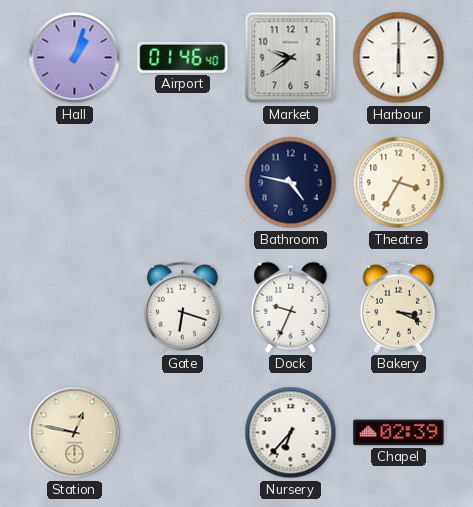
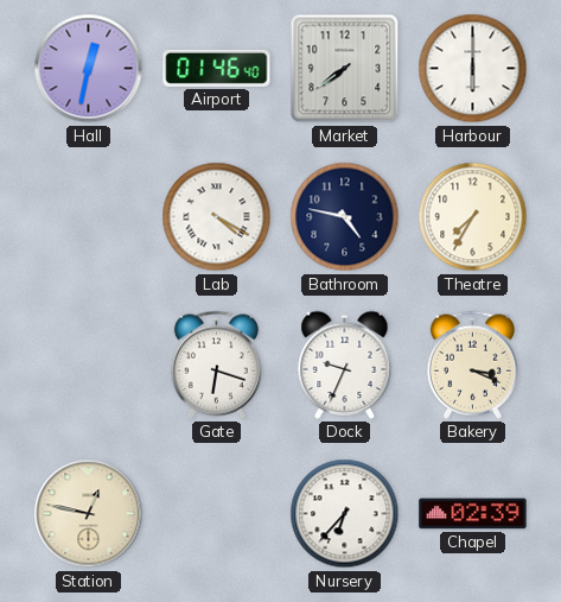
Hall: 1:03 -> 12:32 (89, 69)
Market: 9:39 -> 7:39 (345, 69)
Lab: none -> 4:20 (217, 217)
Theatre: 3:35 -> 7:35 (473, 217)
